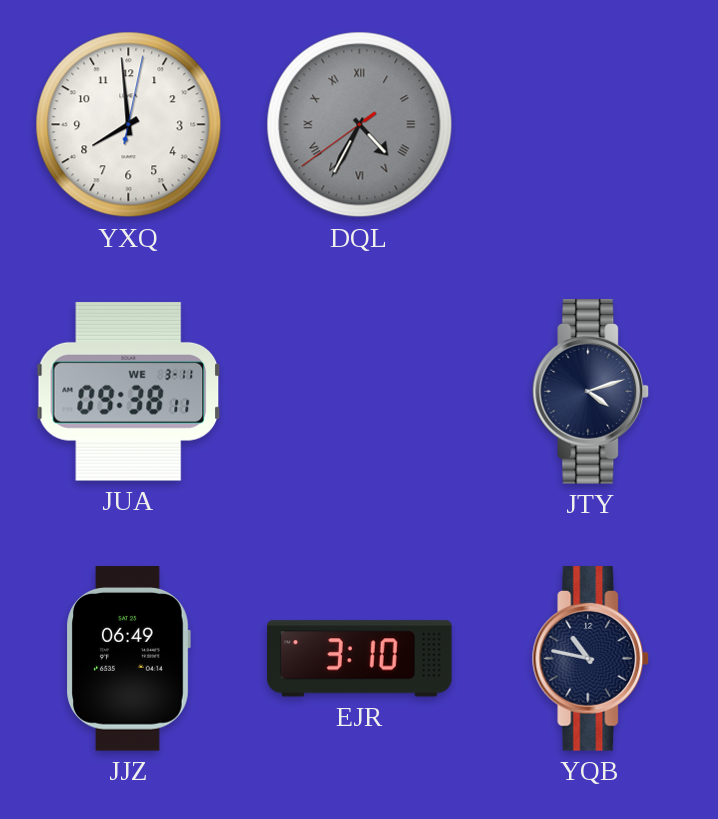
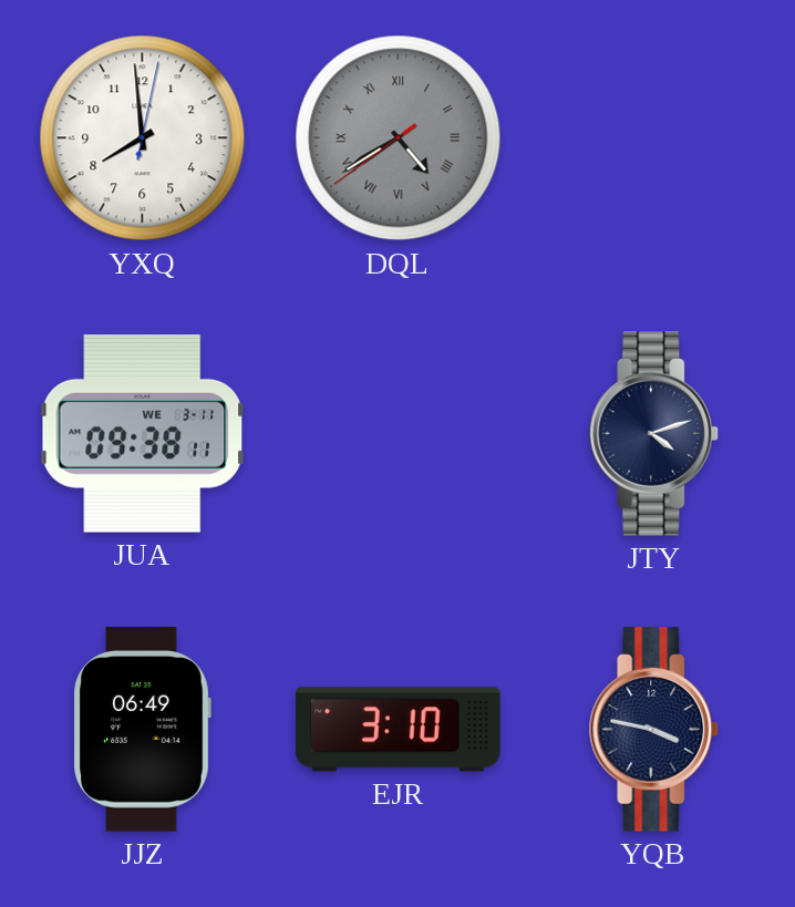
DQL: 4:34 -> 4:39 (399, 138)
YQB: 10:47 -> 3:47 (654, 730)
